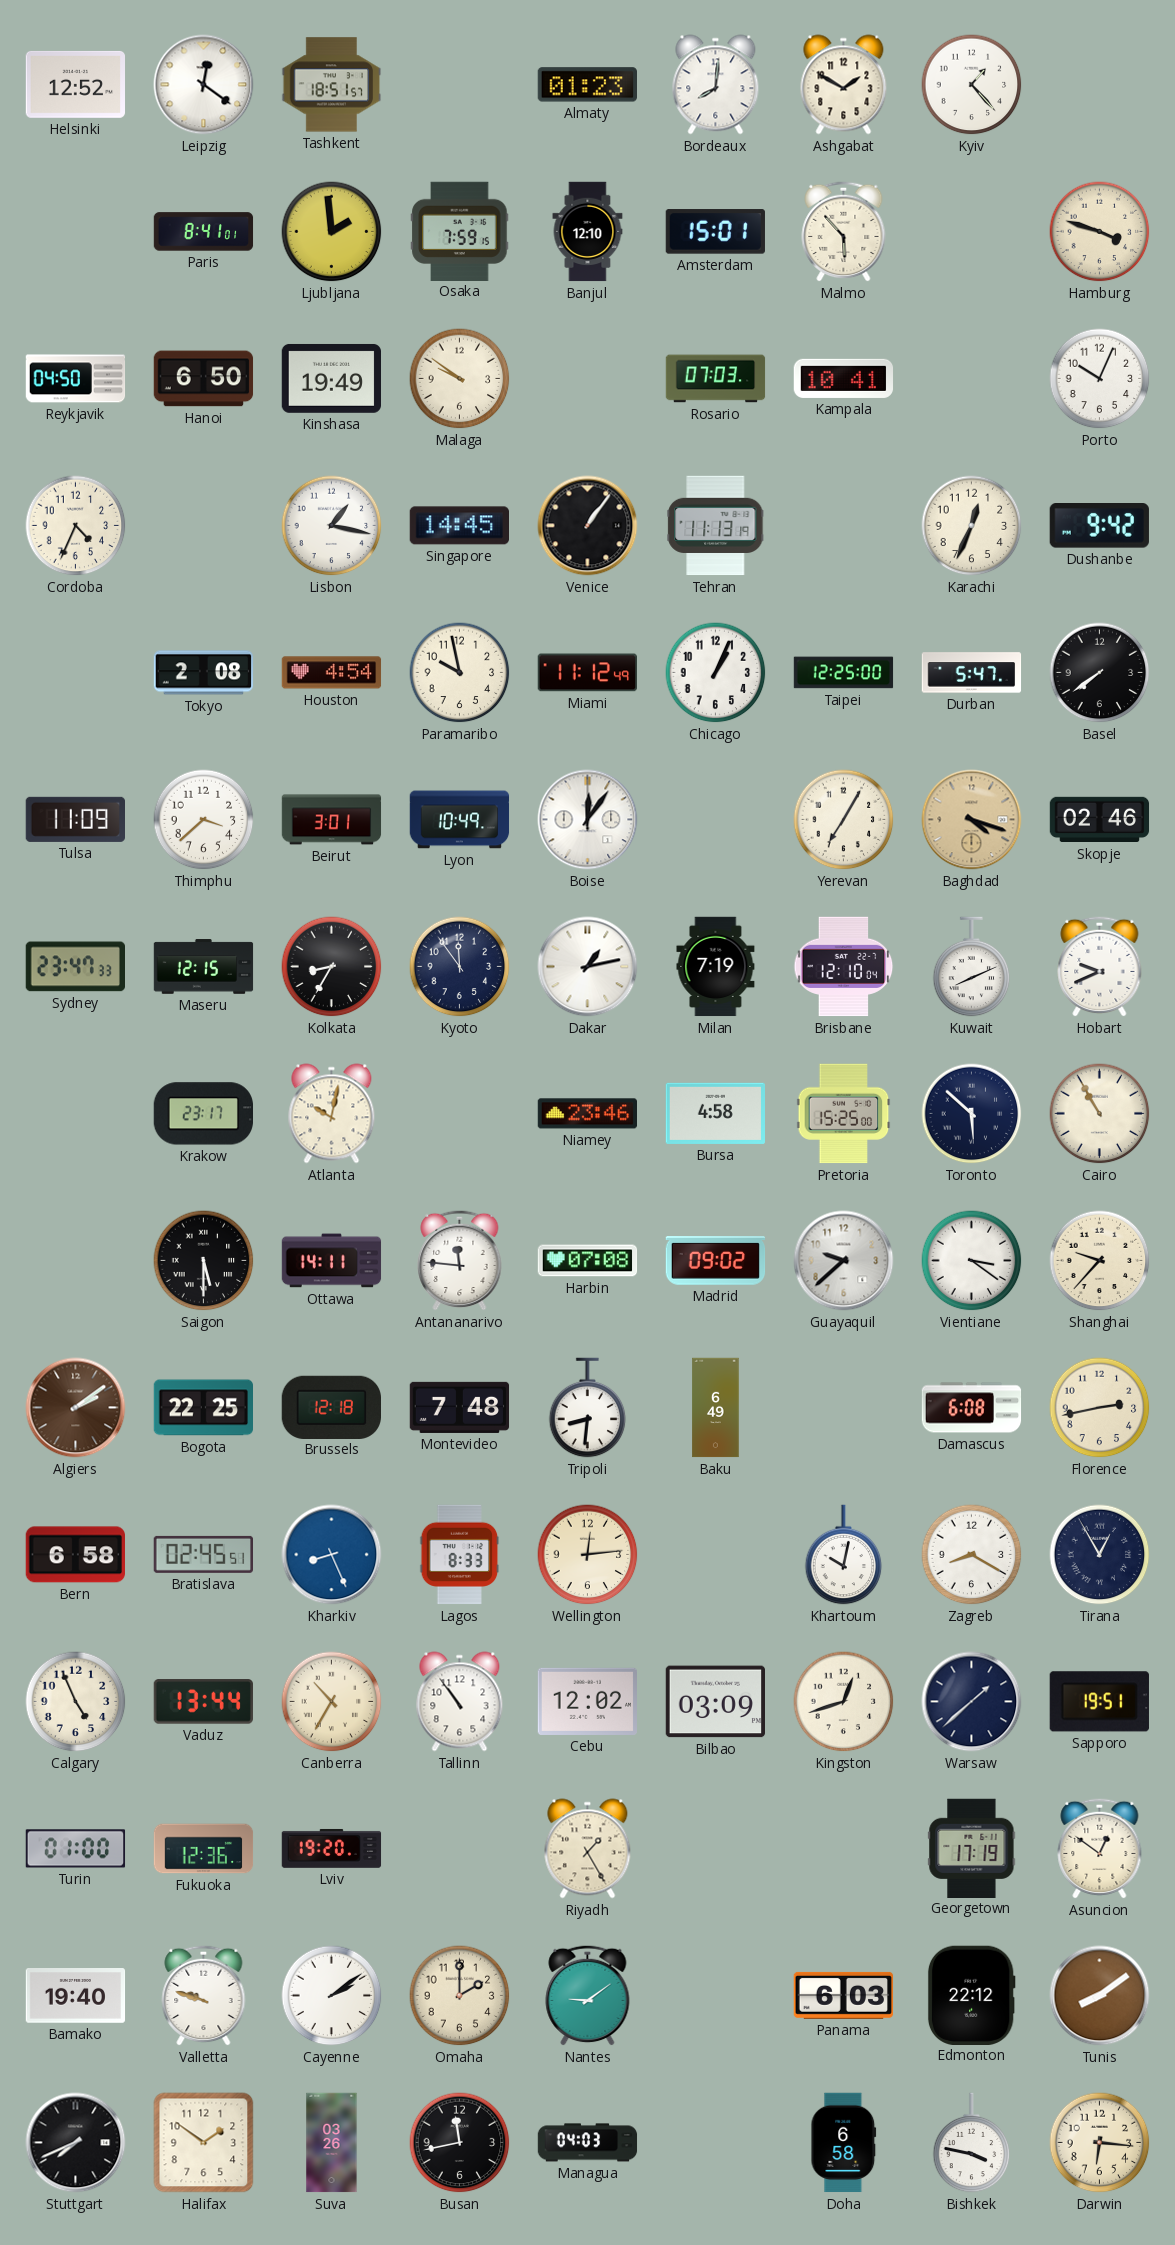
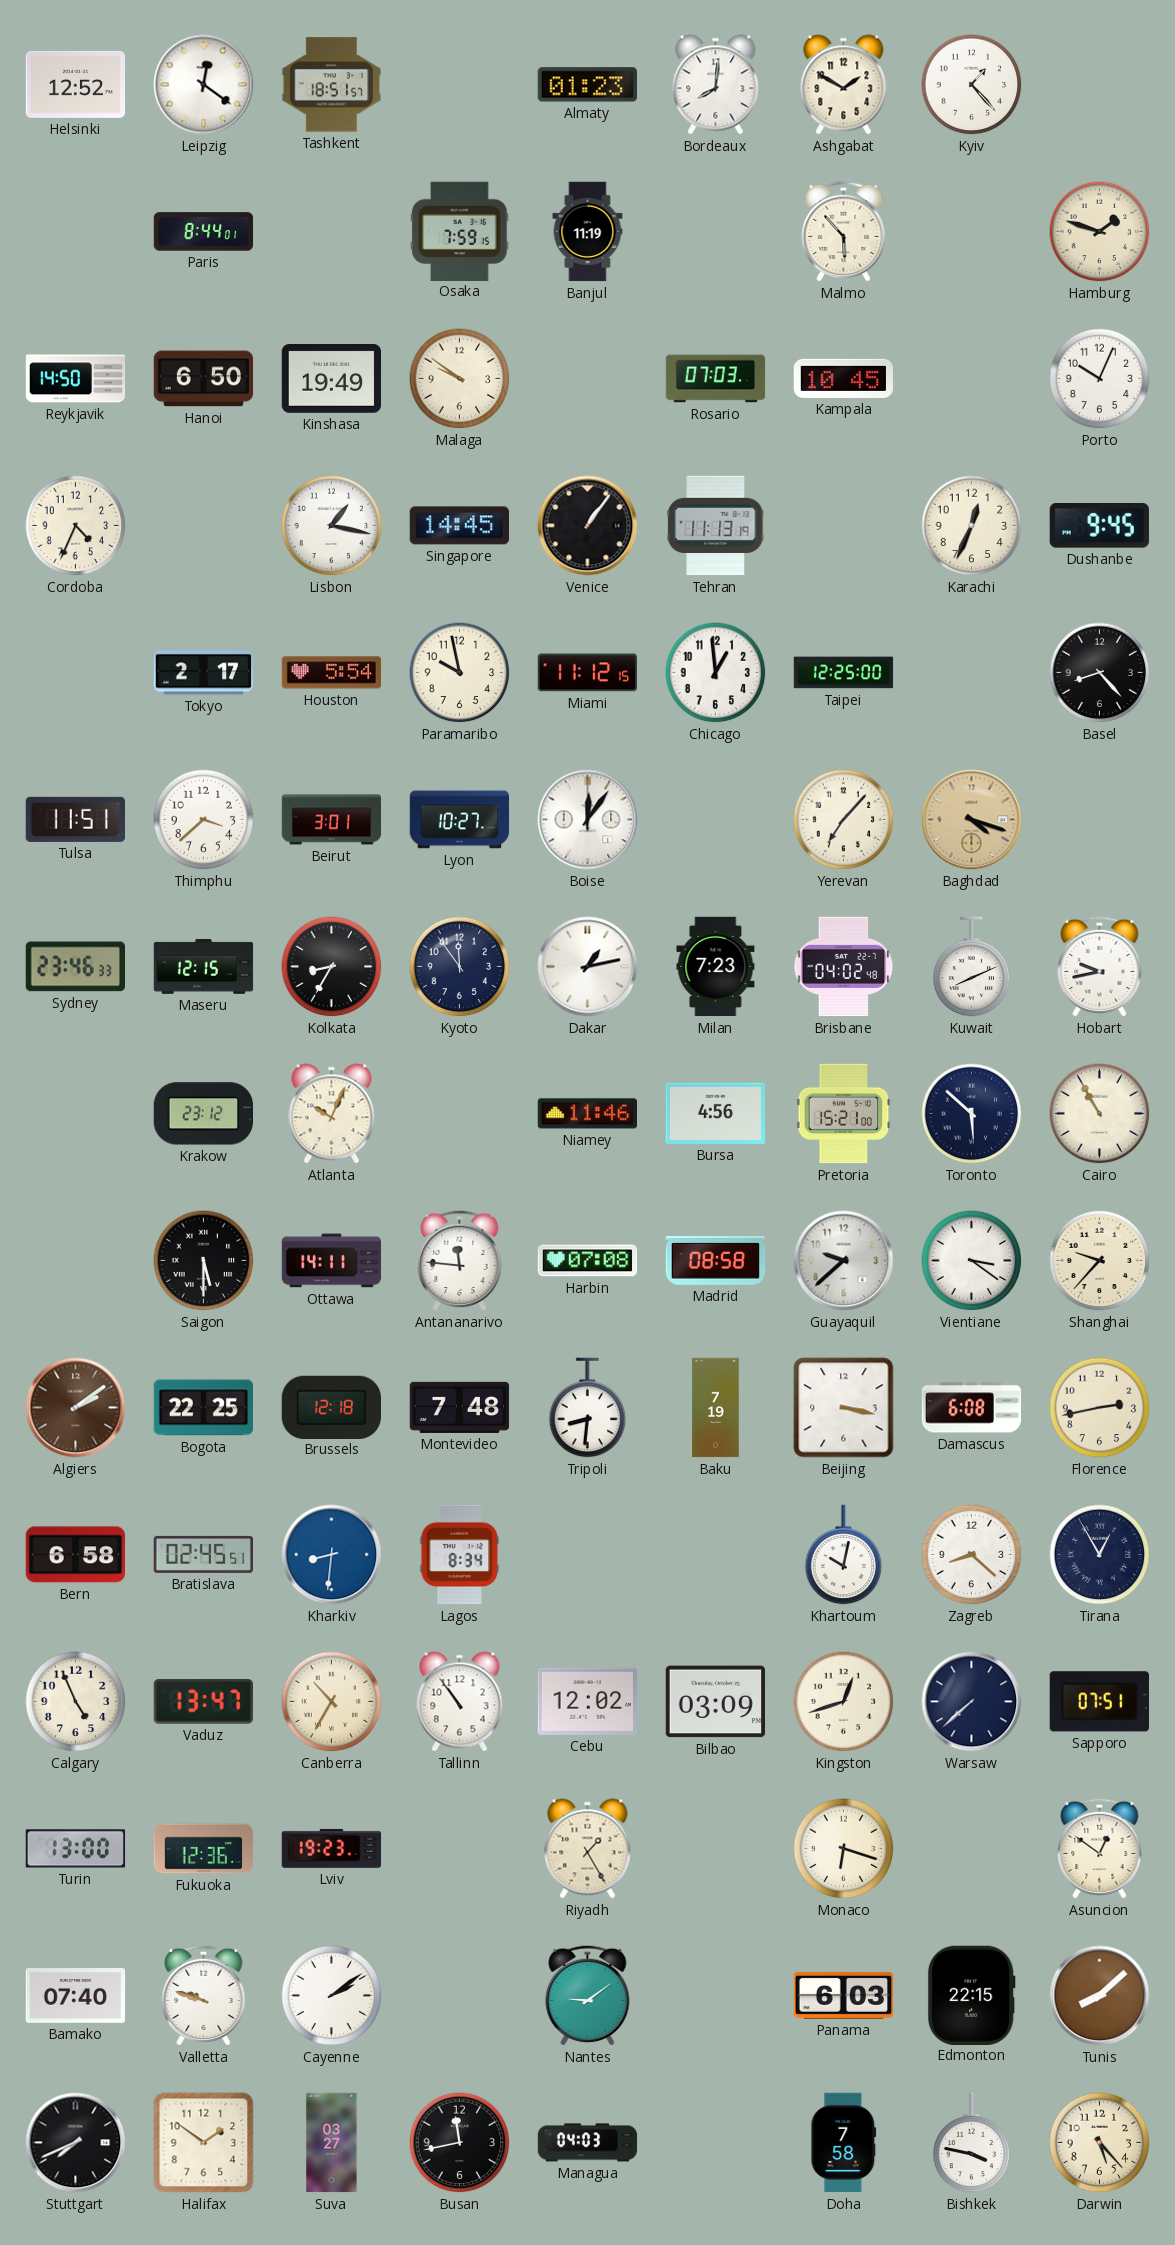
Paris: 8:41 -> 8:44 (204, 232)
Ljubljana: 1:59 -> none (332, 232)
Banjul: 12:10 -> 11:19 (588, 232)
Amsterdam: 15:01 -> none (715, 232)
Hamburg: 3:48 -> 1:48 (1100, 232)
Reykjavik: 04:50 -> 14:50 (76, 379)
Kampala: 10:41 -> 10:45 (844, 378)
Dushanbe: 9:42 -> 9:45 (1099, 526)
Tokyo: 2:08 -> 2:17 (204, 673)
Houston: 4:54 -> 5:54 (332, 673)
Miami: 11:12:49 -> 11:12:15 (587, 673)
Chicago: 1:04 -> 12:59 (716, 673)
Durban: 5:47 -> none (972, 673)
Basel: 7:39 -> 8:23 (1100, 673)
Tulsa: 11:09 -> 11:51 (75, 819)
Lyon: 10:49 -> 10:27 (460, 820)
Yerevan: 7:05 -> 7:07 (844, 820)
Skopje: 02:46 -> none (1100, 820)
Sydney: 23:47 -> 23:46 (75, 967)
Milan: 7:19 -> 7:23 (716, 967)
Brisbane: 12:10 -> 04:02 (844, 967)
Hobart: 9:41 -> 9:43 (1100, 966)
Krakow: 23:17 -> 23:12 (203, 1114)
Atlanta: 10:02 -> 10:04 (332, 1114)
Niamey: 23:46 -> 11:46 (587, 1114)
Bursa: 4:58 -> 4:56 (716, 1113)
Pretoria: 15:25 -> 15:21 (844, 1114)
Madrid: 09:02 -> 08:58 (716, 1261)
Baku: 6:49 -> 7:19 (716, 1408)
Beijing: none -> 3:17 (844, 1408)
Kharkiv: 8:26 -> 8:31 (332, 1555)
Lagos: 8:33 -> 8:34 (460, 1555)
Wellington: 12:14 -> none (588, 1555)
Zagreb: 8:20 -> 8:22 (972, 1555)
Vaduz: 13:44 -> 13:47 (203, 1702)
Warsaw: 1:38 -> 7:38 (972, 1702)
Sapporo: 19:51 -> 07:51 (1099, 1702)
Turin: 01:00 -> 13:00 (76, 1849)
Lviv: 19:20 -> 19:23 (332, 1848)
Monaco: none -> 6:18 (844, 1849)
Georgetown: 17:19 -> none (972, 1848)
Bamako: 19:40 -> 07:40 (76, 1996)
Omaha: 2:00 -> none (460, 1996)
Edmonton: 22:12 -> 22:15 (971, 1995)
Tunis: 8:09 -> 8:08 (1100, 1996)
Suva: 03:26 -> 03:27 (332, 2143)
Doha: 6:58 -> 7:58 (844, 2143)
Darwin: 6:16 -> 5:23 (1100, 2143)
